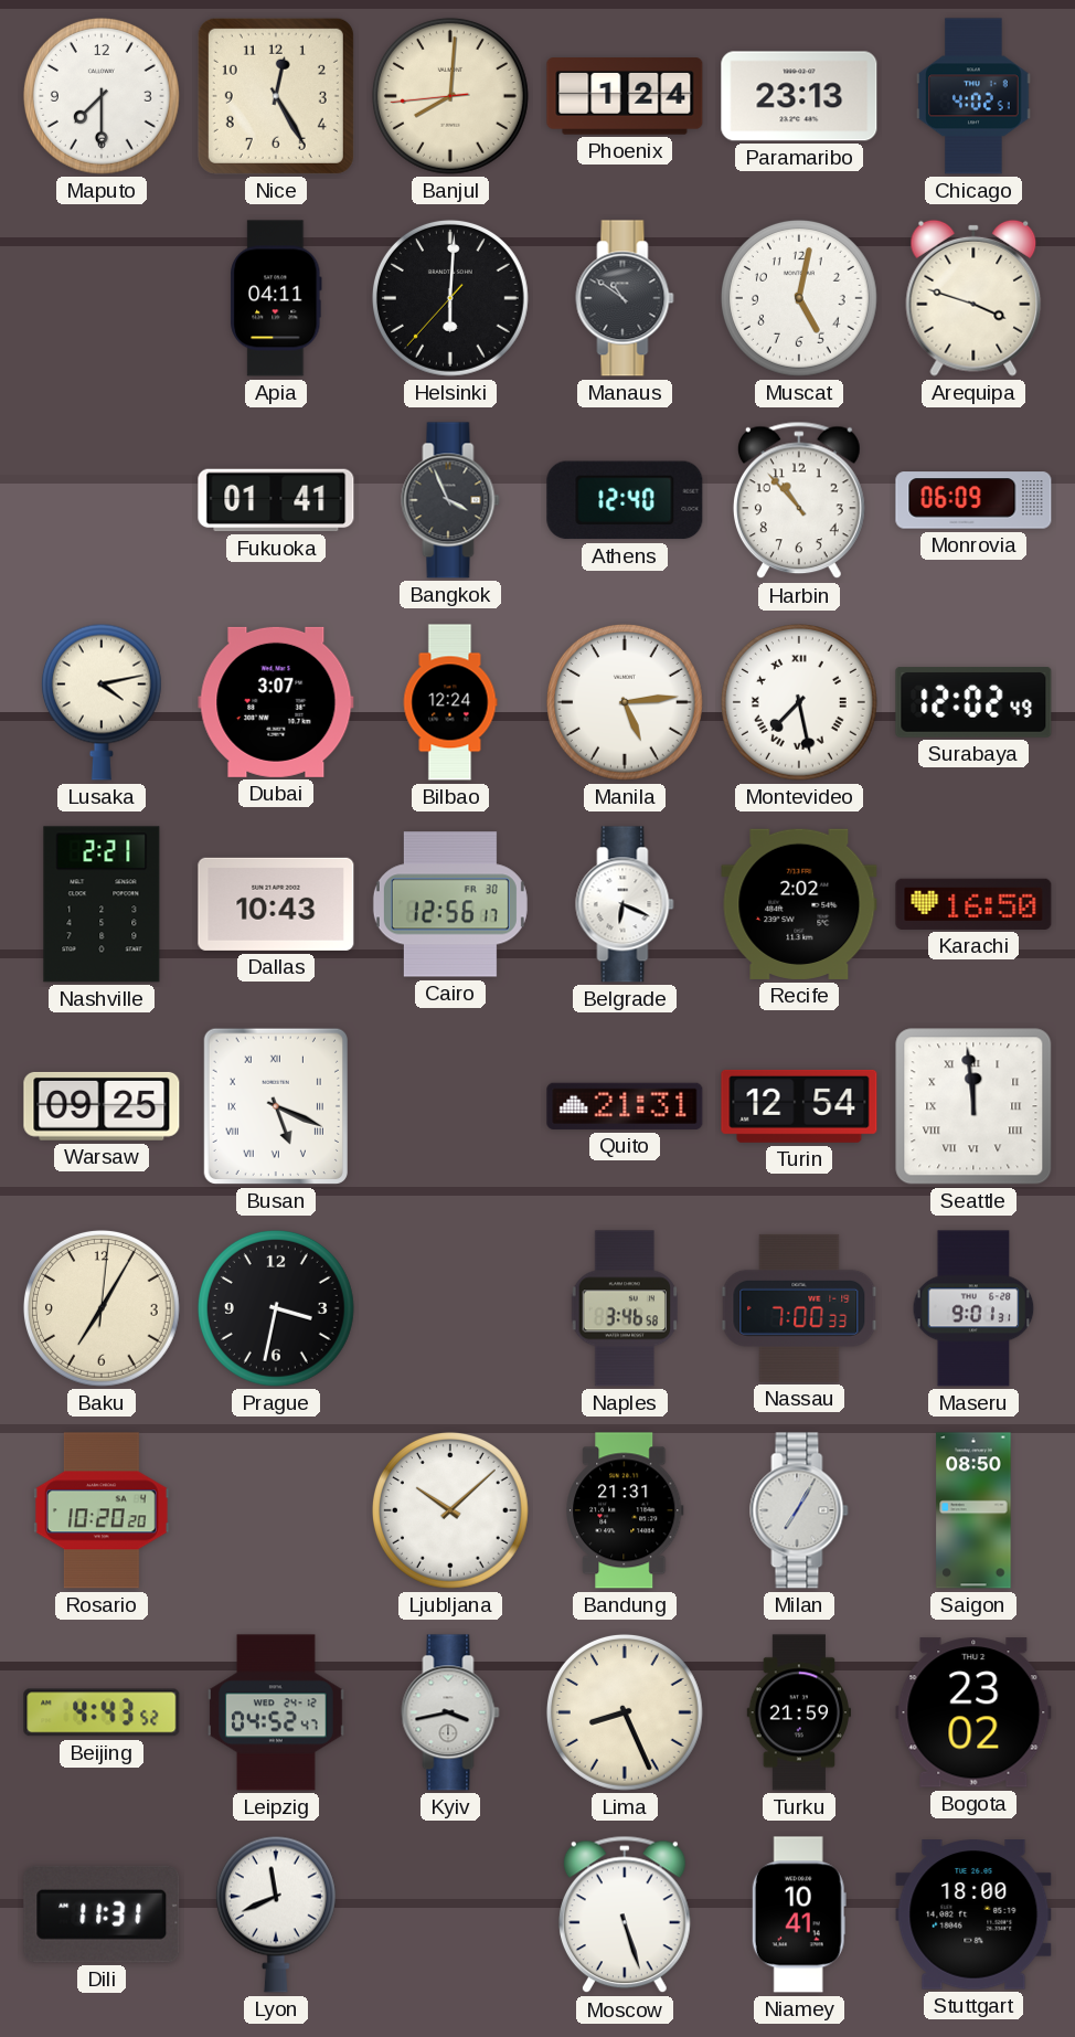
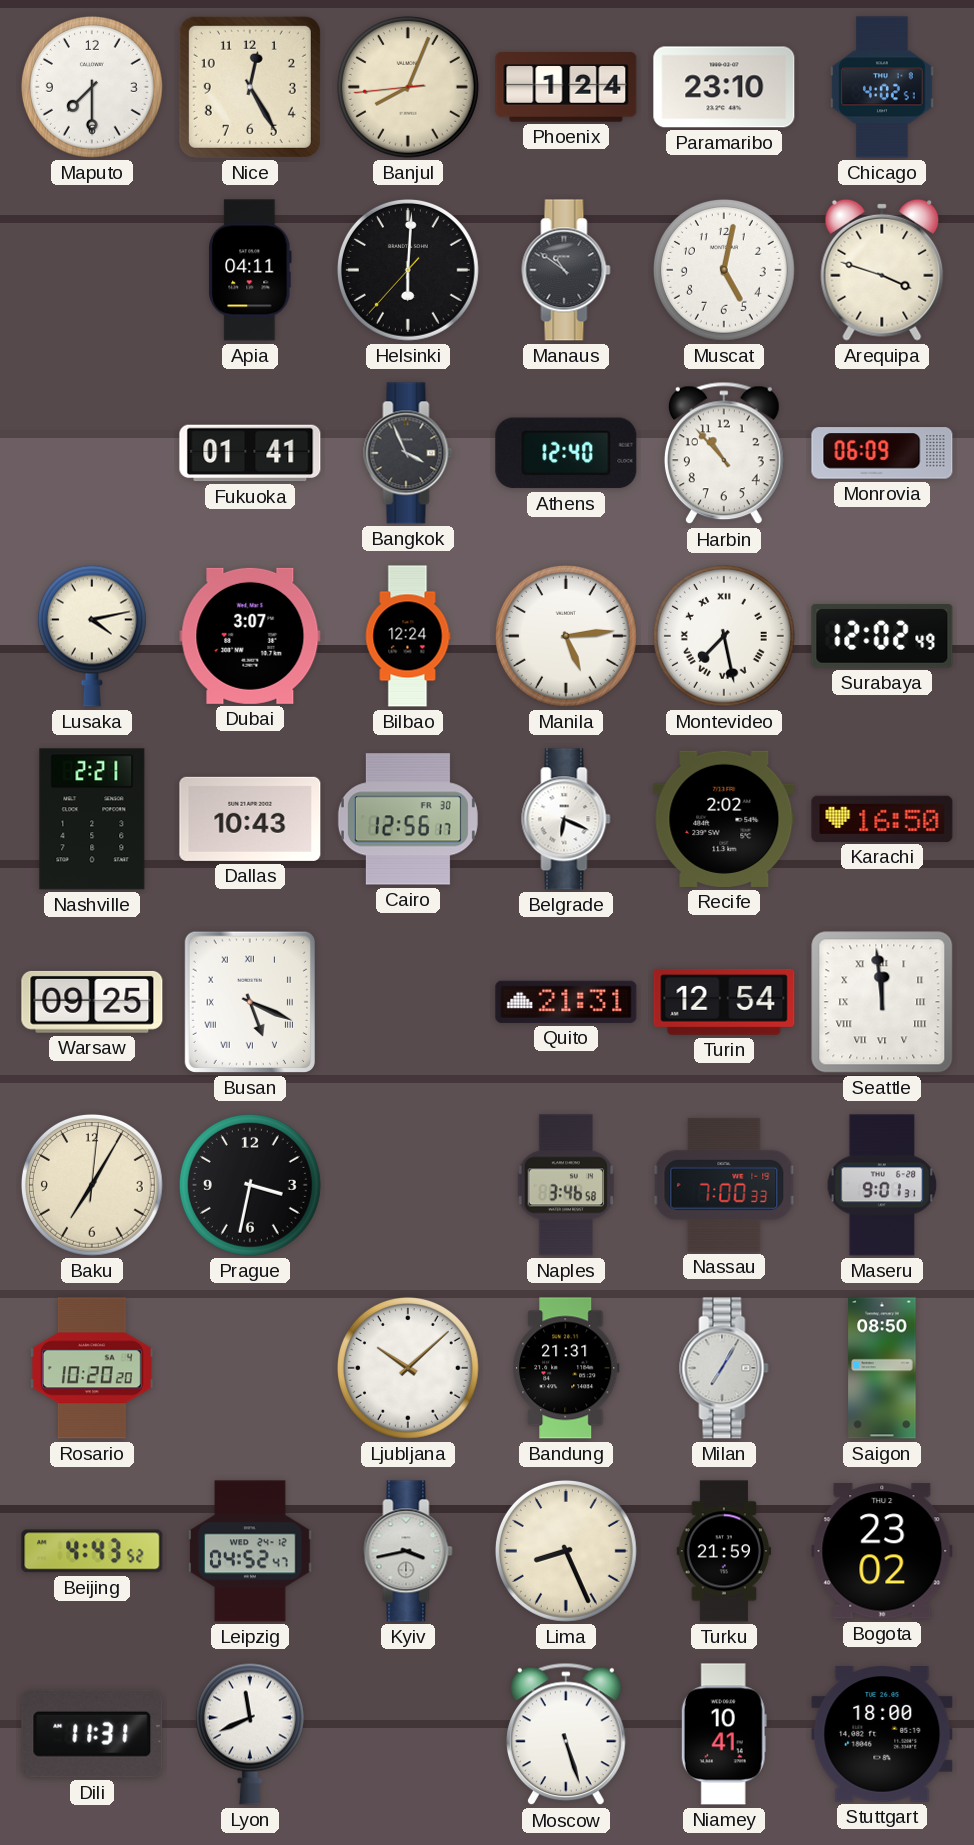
Banjul: 8:00 -> 8:03 (408, 87)
Paramaribo: 23:13 -> 23:10 (724, 87)
